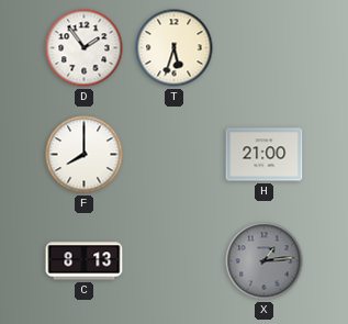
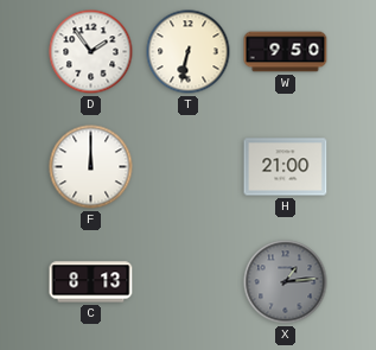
T: 5:33 -> 6:32 (189, 52)
W: none -> 9:50 (286, 52)
F: 8:00 -> 12:00 (91, 167)
